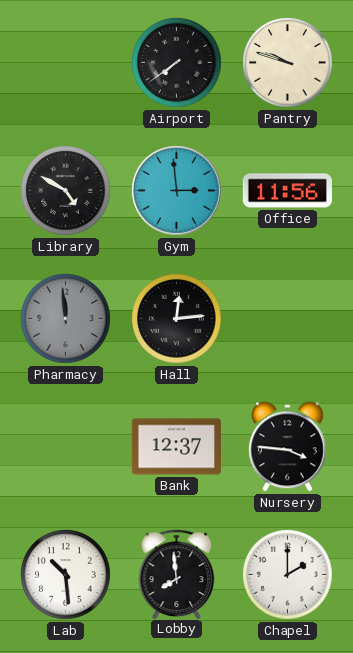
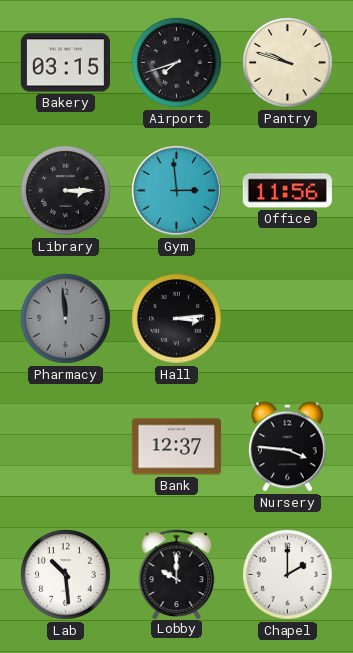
Bakery: none -> 03:15 (65, 63)
Airport: 7:39 -> 7:42 (177, 63)
Library: 4:50 -> 3:15 (66, 191)
Hall: 12:14 -> 3:14 (177, 319)
Lobby: 7:59 -> 10:00 (177, 574)
